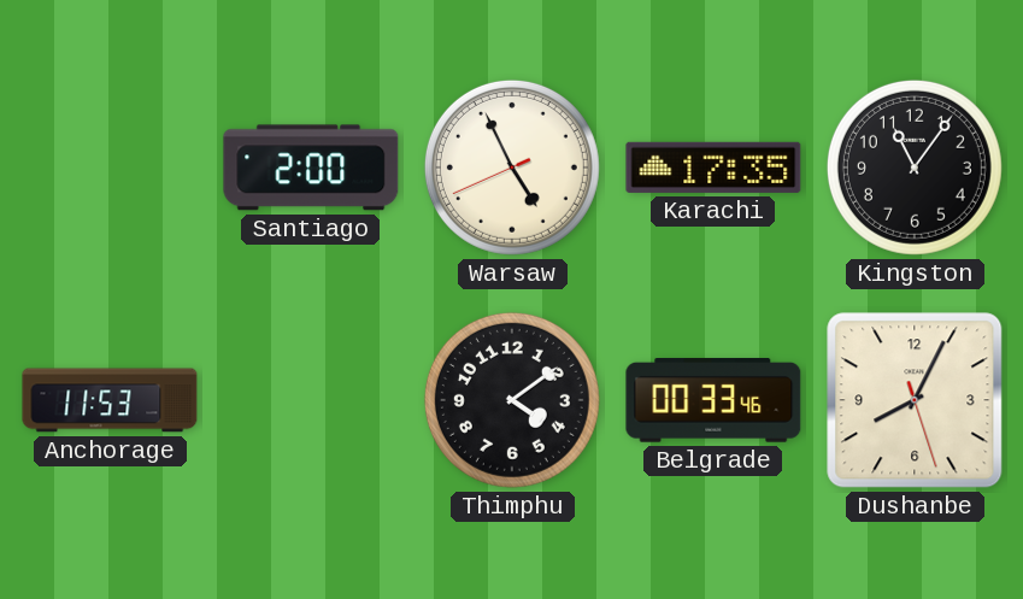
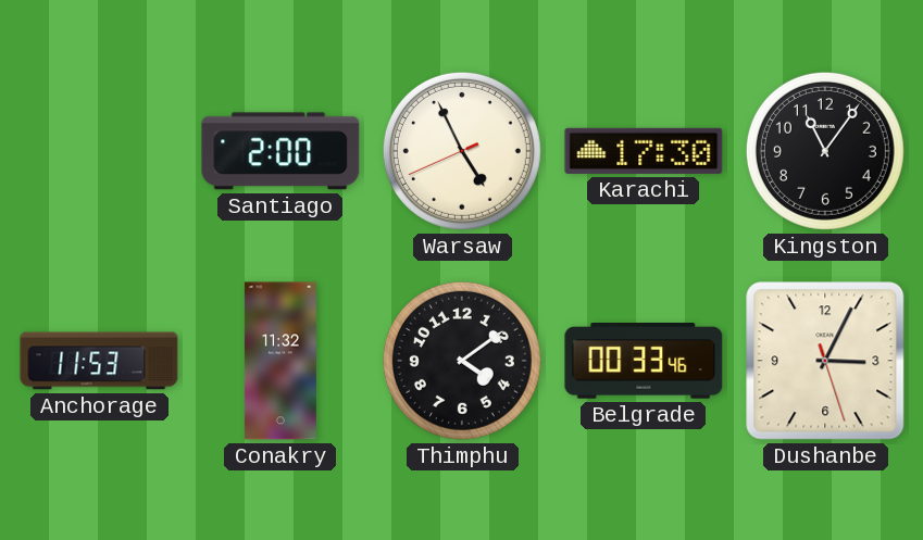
Karachi: 17:35 -> 17:30 (644, 151)
Conakry: none -> 11:32 (280, 361)
Dushanbe: 8:04 -> 3:04 (825, 361)
